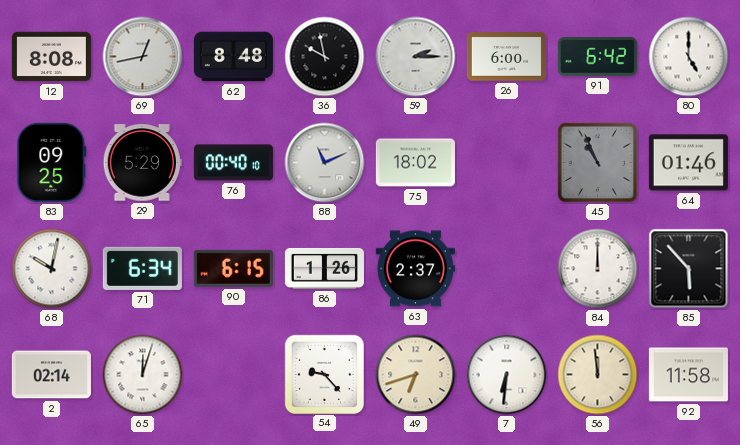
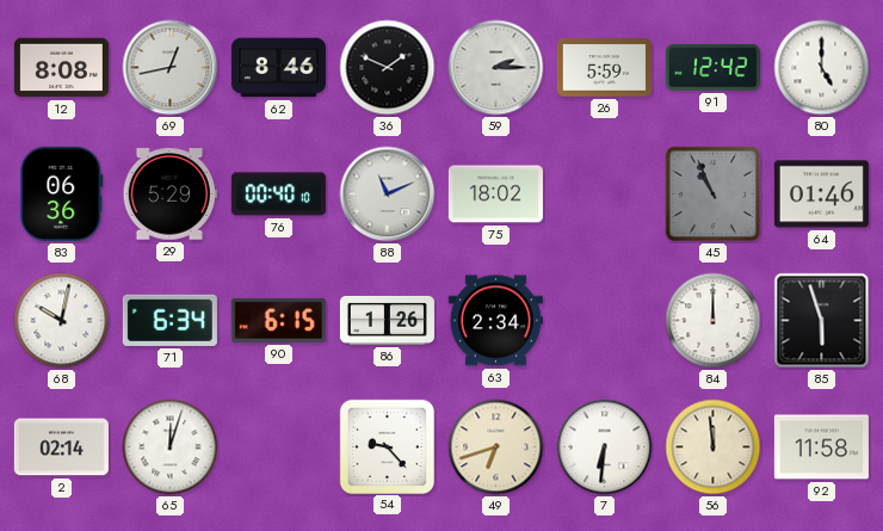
62: 8:48 -> 8:46 (278, 68)
36: 9:58 -> 1:49 (388, 68)
26: 6:00 -> 5:59 (604, 68)
91: 6:42 -> 12:42 (712, 67)
83: 09:25 -> 06:36 (62, 193)
63: 2:37 -> 2:34 (495, 321)
85: 5:53 -> 5:57 (822, 321)
